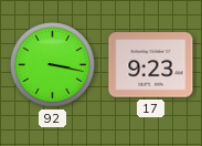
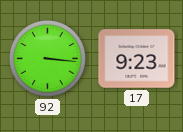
92: 3:17 -> 3:16 (47, 58)
